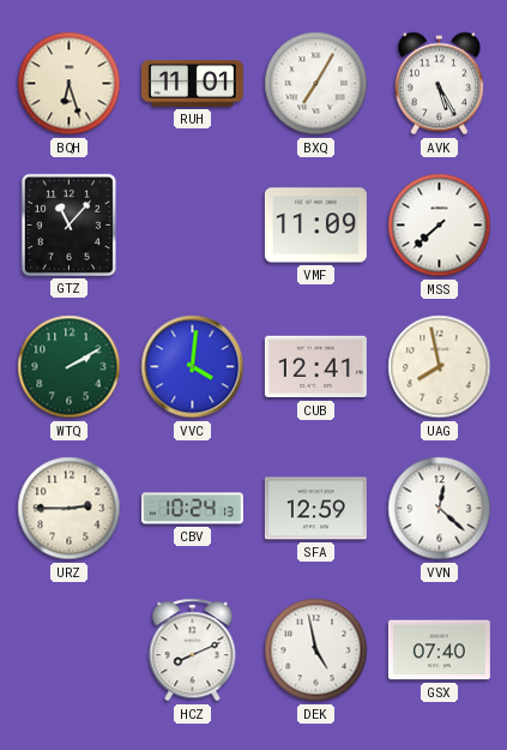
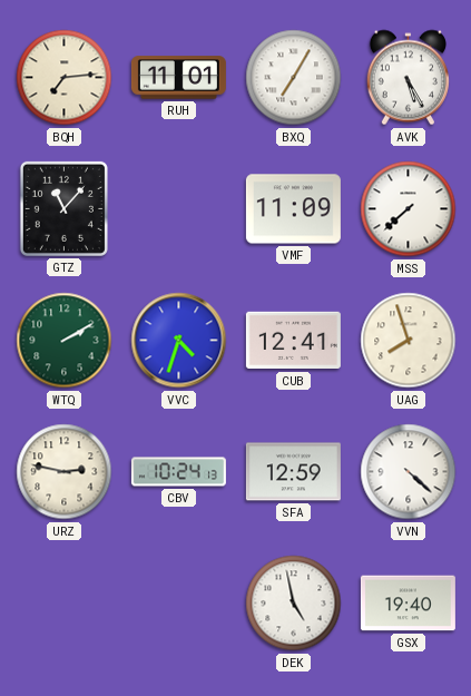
BQH: 6:27 -> 7:14 (65, 78)
VVC: 4:01 -> 4:33 (179, 341)
UAG: 7:58 -> 7:57 (409, 341)
URZ: 2:45 -> 2:47 (65, 472)
VVN: 12:22 -> 4:22 (409, 472)
HCZ: 8:11 -> none (193, 650)
GSX: 07:40 -> 19:40 (408, 604)
